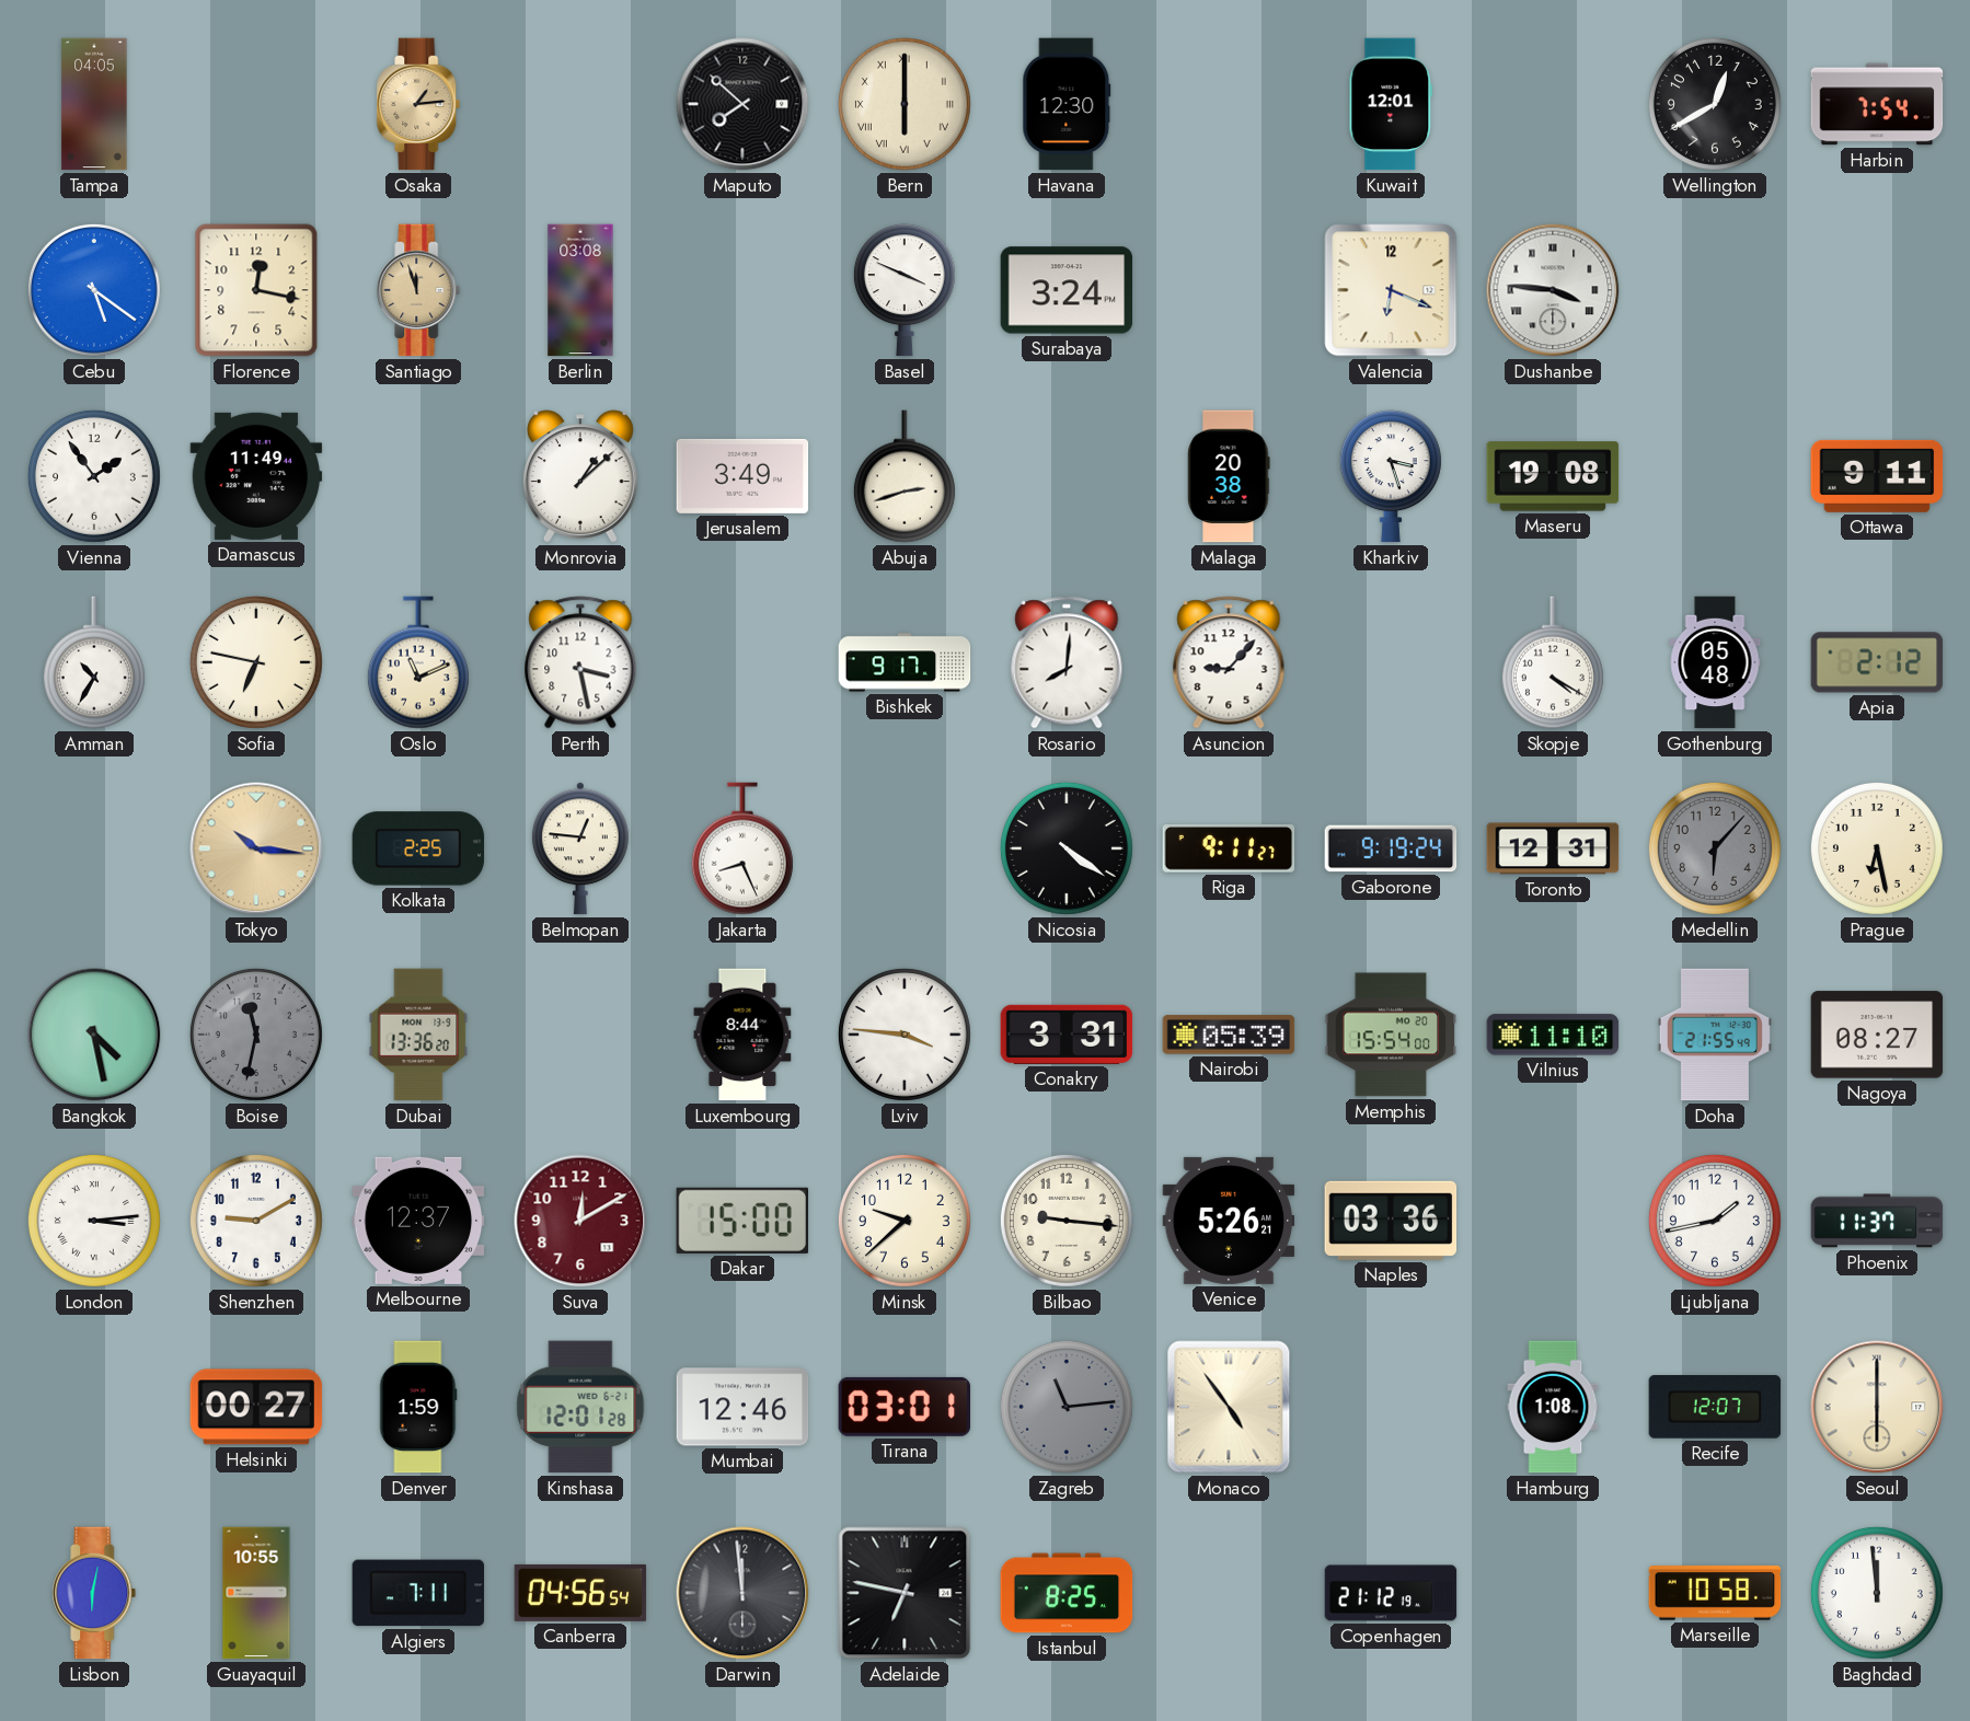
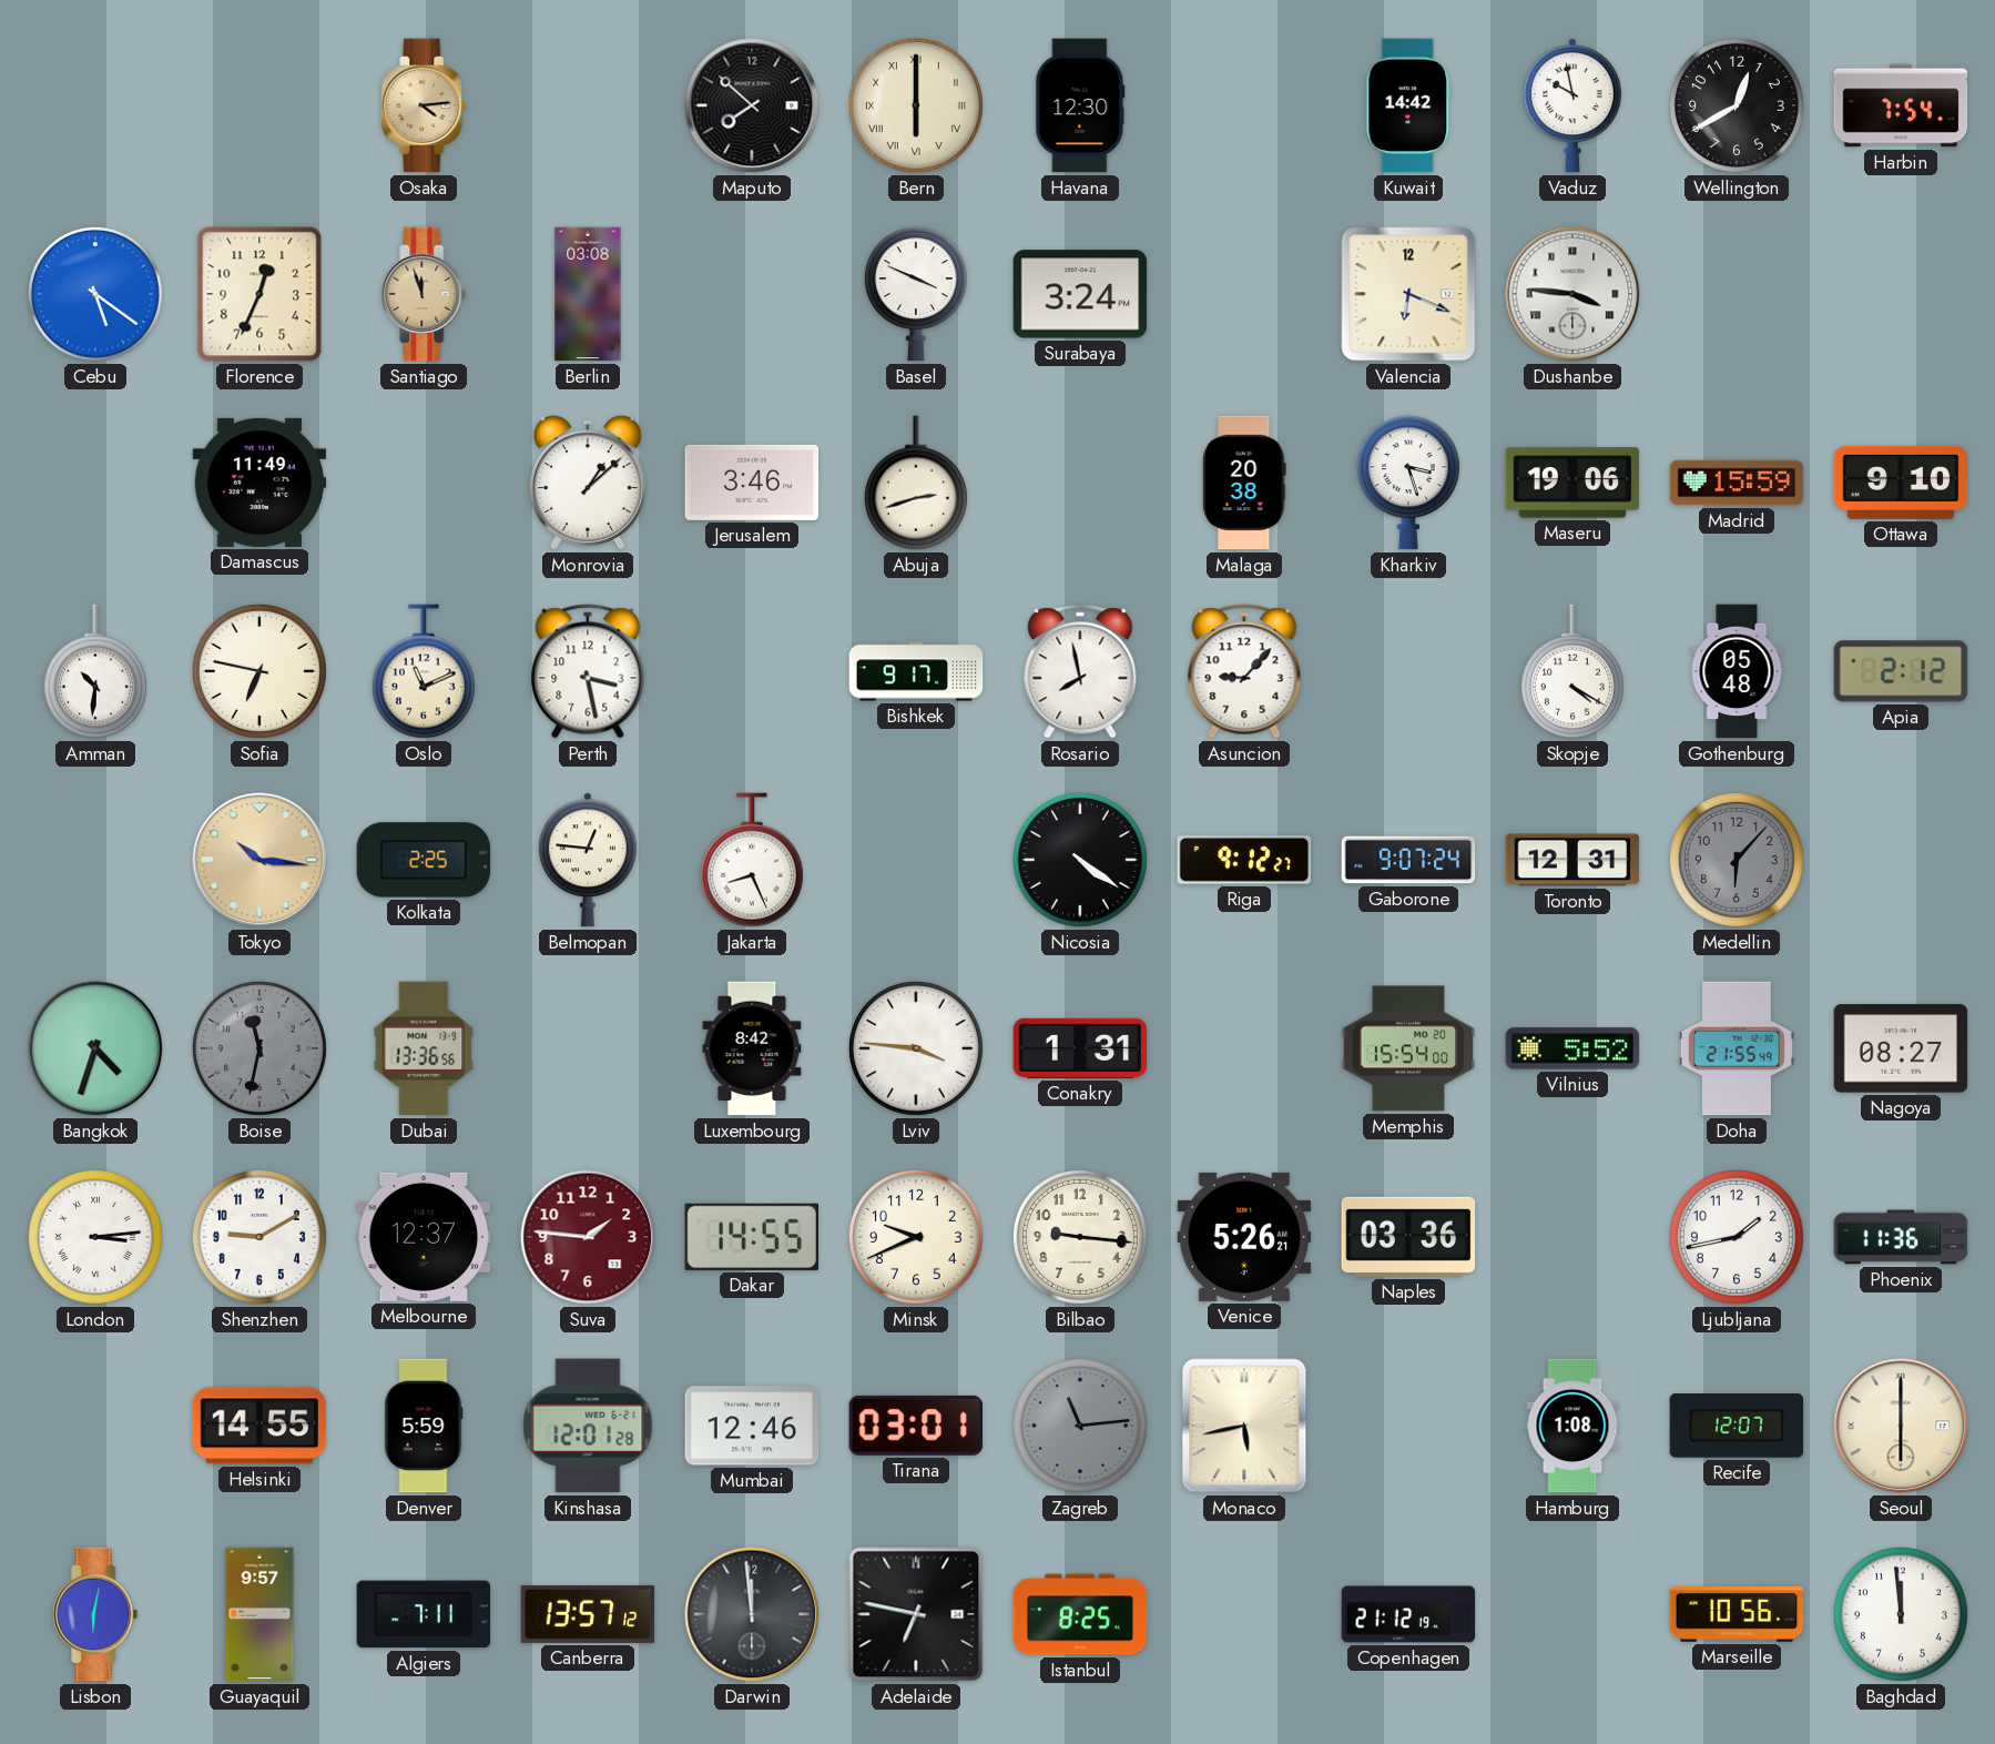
Tampa: 04:05 -> none (94, 104)
Osaka: 1:14 -> 4:14 (424, 105)
Kuwait: 12:01 -> 14:42 (1408, 105)
Vaduz: none -> 9:58 (1572, 105)
Florence: 12:17 -> 12:34 (259, 294)
Vienna: 1:54 -> none (94, 476)
Jerusalem: 3:49 -> 3:46 (752, 483)
Maseru: 19:08 -> 19:06 (1572, 483)
Madrid: none -> 15:59 (1737, 483)
Ottawa: 9:11 -> 9:10 (1901, 483)
Amman: 10:35 -> 10:31 (95, 671)
Rosario: 8:01 -> 7:58 (1080, 671)
Riga: 9:11 -> 9:12 (1244, 861)
Gaborone: 9:19 -> 9:07 (1408, 860)
Prague: 6:28 -> none (1877, 848)
Bangkok: 4:28 -> 4:33 (95, 1048)
Dubai: 13:36:20 -> 13:36:56 (424, 1048)
Luxembourg: 8:44 -> 8:42 (752, 1048)
Conakry: 3:31 -> 1:31 (1080, 1048)
Nairobi: 05:39 -> none (1229, 1035)
Vilnius: 11:10 -> 5:52 (1572, 1048)
Suva: 12:10 -> 1:46 (588, 1237)
Dakar: 15:00 -> 14:55 (751, 1237)
Minsk: 9:38 -> 9:41 (916, 1237)
Phoenix: 11:37 -> 11:36 (1901, 1237)
Helsinki: 00:27 -> 14:55 (259, 1426)
Denver: 1:59 -> 5:59 (424, 1426)
Monaco: 4:54 -> 5:43 (1244, 1426)
Guayaquil: 10:55 -> 9:57 (259, 1614)
Canberra: 04:56 -> 13:57 (588, 1614)
Marseille: 10:58 -> 10:56 (1737, 1615)
